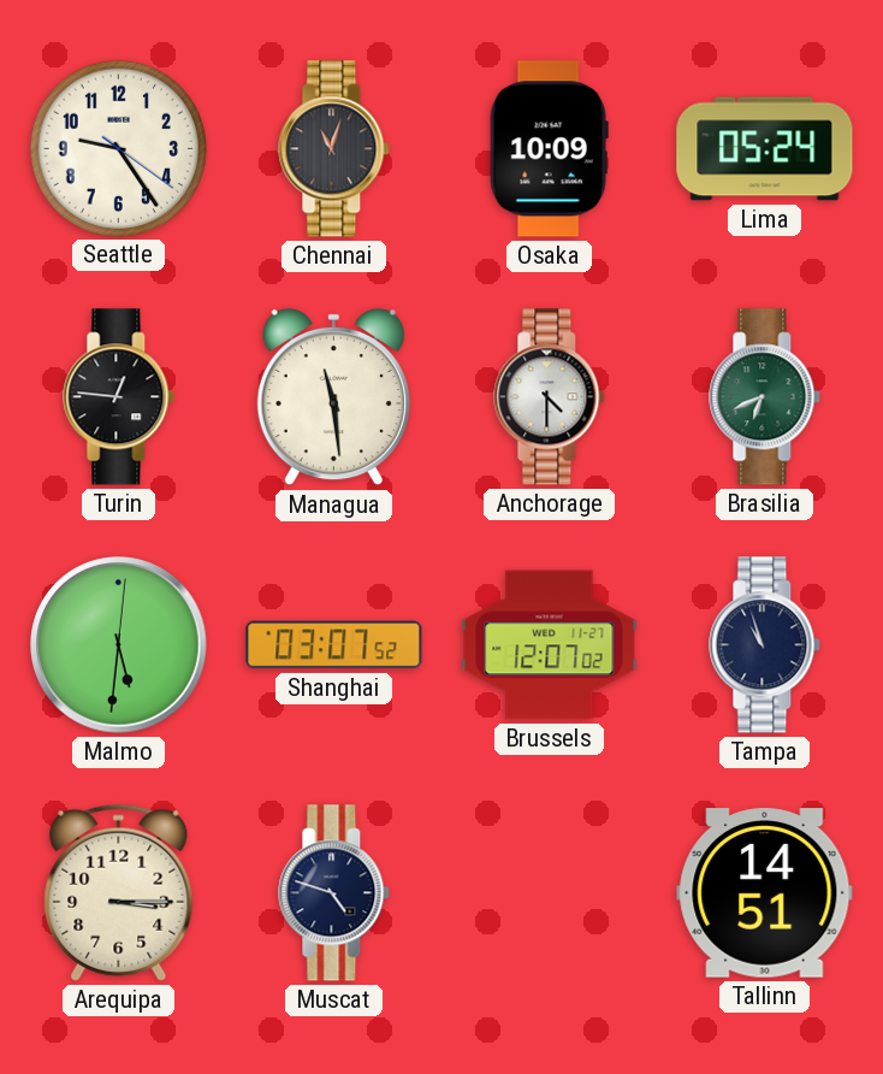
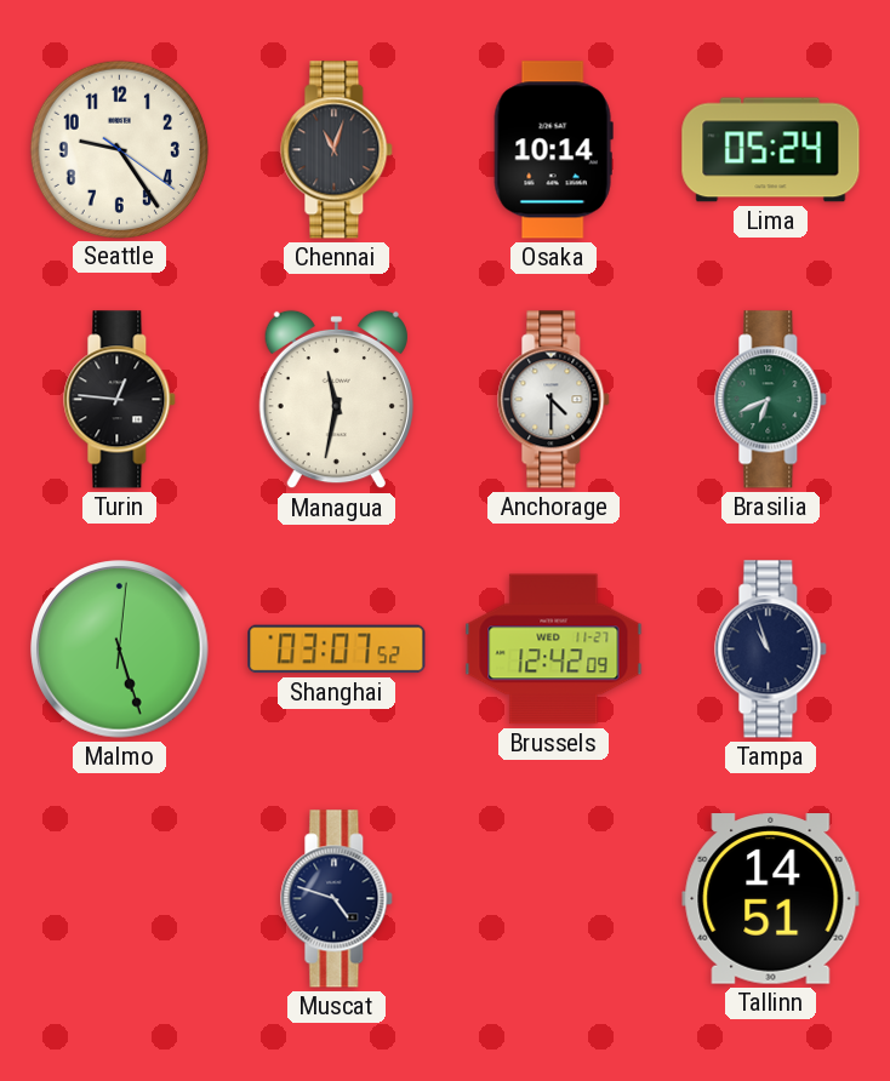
Osaka: 10:09 -> 10:14 (553, 150)
Managua: 11:29 -> 11:32 (336, 400)
Malmo: 5:31 -> 5:27 (120, 650)
Brussels: 12:07 -> 12:42 (554, 650)
Arequipa: 3:15 -> none (119, 892)
